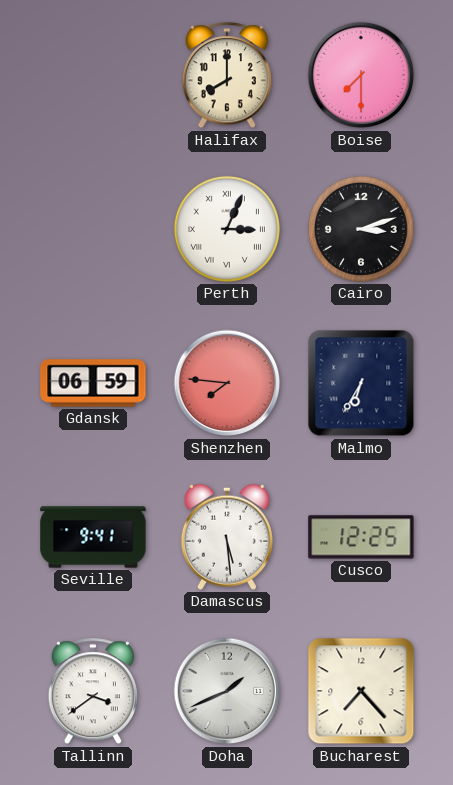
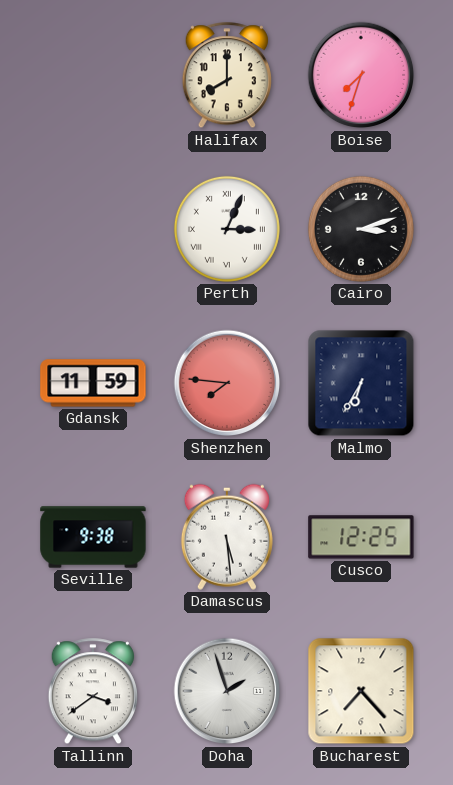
Boise: 7:30 -> 7:33 (361, 75)
Gdansk: 06:59 -> 11:59 (93, 383)
Seville: 9:41 -> 9:38 (93, 537)
Doha: 1:41 -> 1:57 (227, 691)
